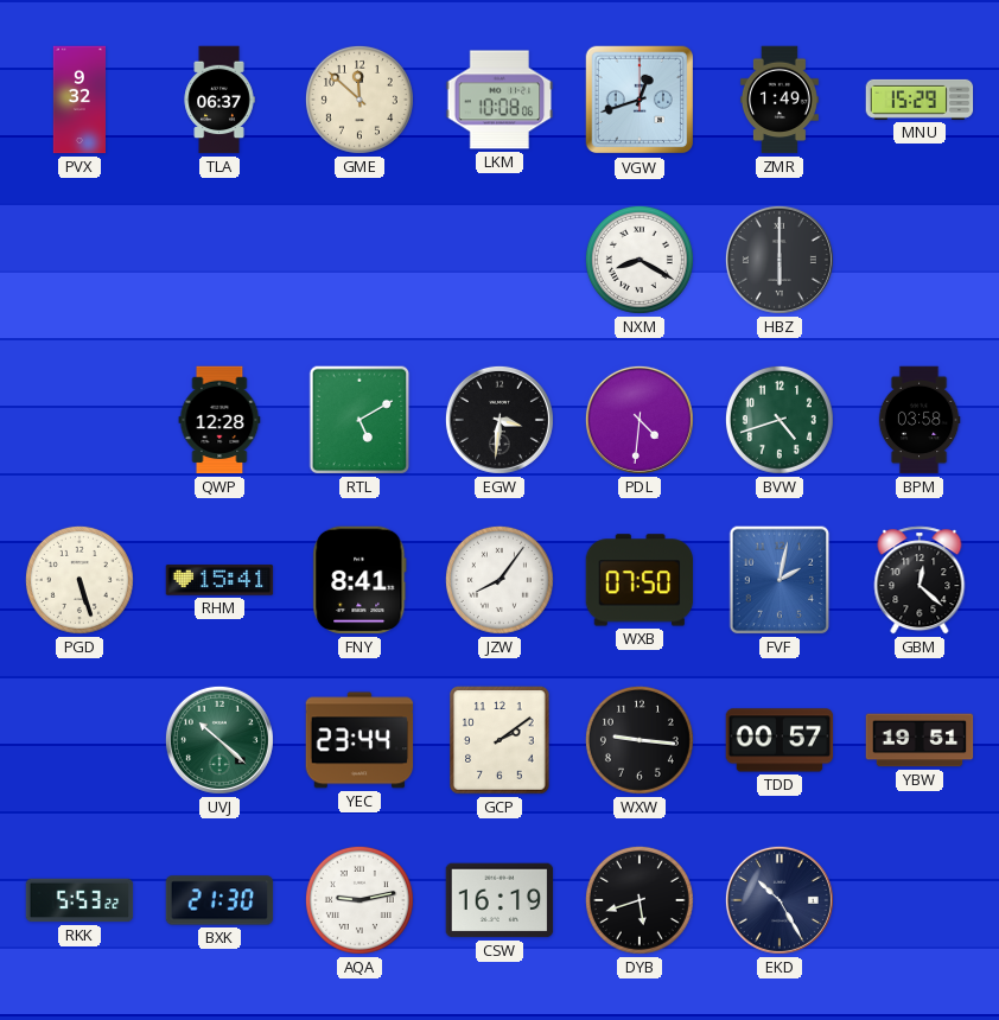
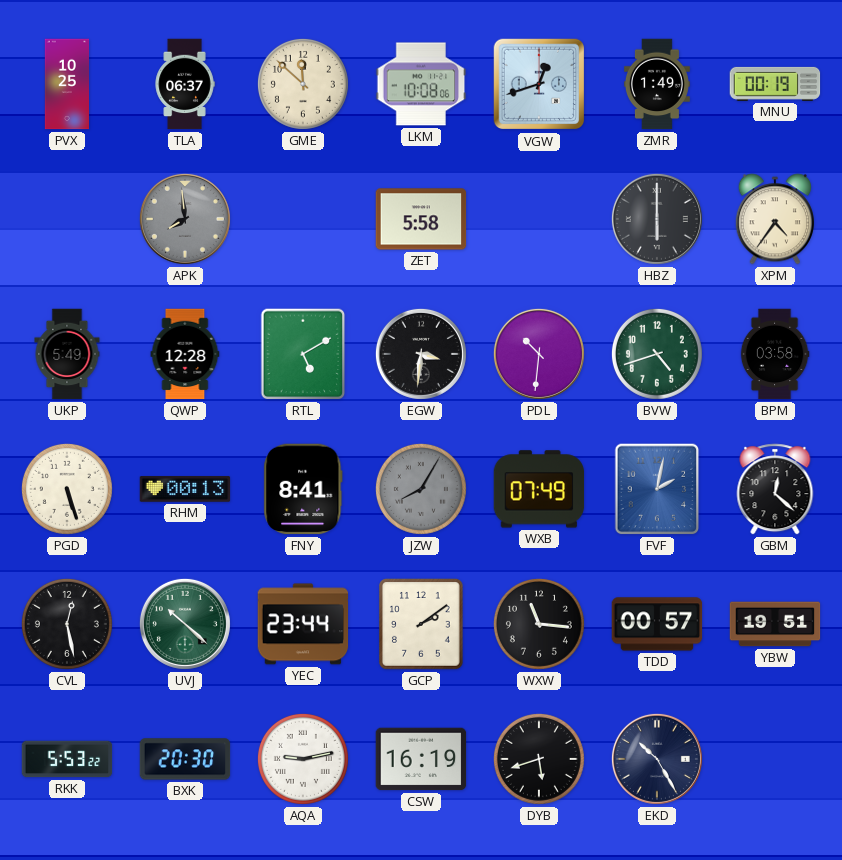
PVX: 9:32 -> 10:25 (66, 84)
MNU: 15:29 -> 00:19 (775, 84)
APK: none -> 7:59 (185, 219)
ZET: none -> 5:58 (421, 219)
NXM: 8:20 -> none (640, 260)
XPM: none -> 4:36 (775, 219)
UKP: none -> 5:49 (67, 354)
PDL: 4:31 -> 10:31 (539, 354)
RHM: 15:41 -> 00:13 (185, 489)
JZW: 8:06 -> 8:05 (421, 489)
JZW dial: white -> grey (421, 489)
WXB: 07:50 -> 07:49 (539, 489)
CVL: none -> 12:28 (67, 624)
WXW: 9:16 -> 11:16 (539, 624)
BXK: 21:30 -> 20:30 (185, 759)
